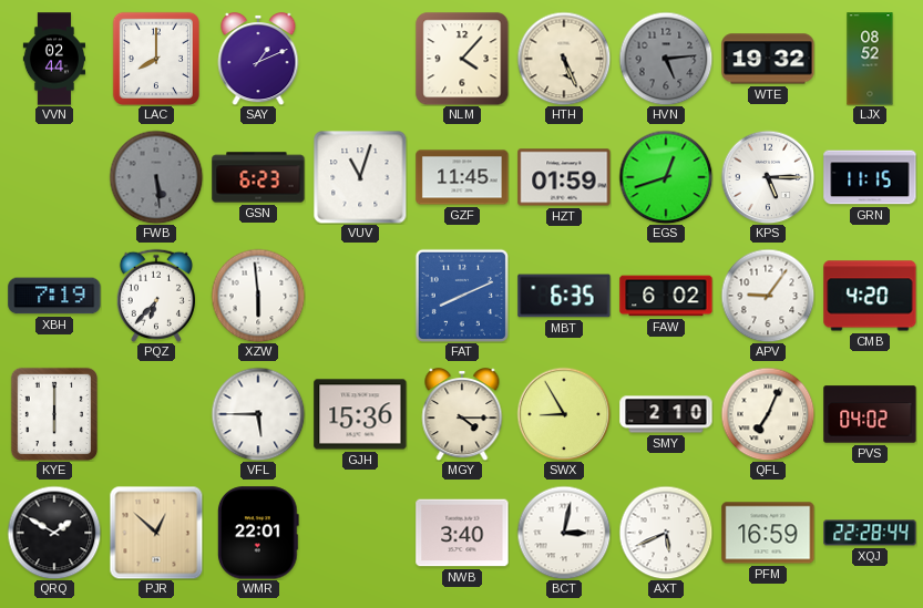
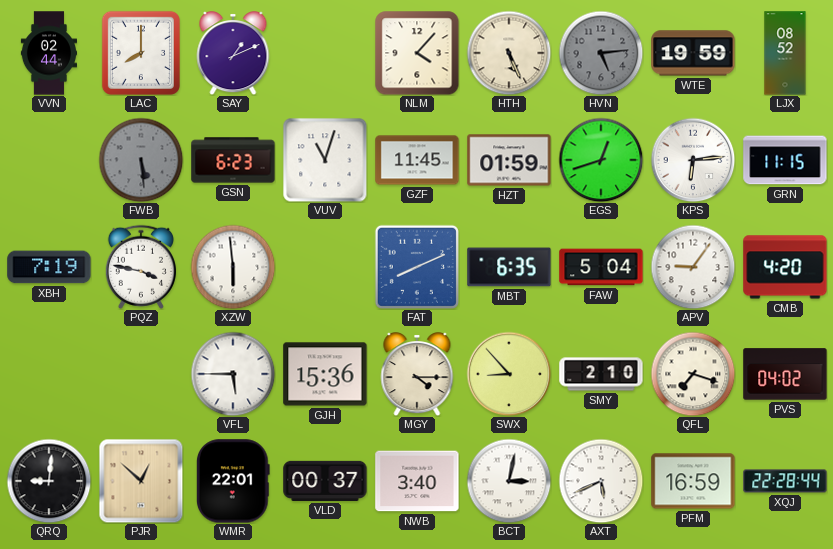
WTE: 19:32 -> 19:59 (693, 53)
KPS: 5:15 -> 6:14 (693, 160)
PQZ: 6:37 -> 3:47 (141, 267)
FAW: 6:02 -> 5:04 (601, 267)
KYE: 6:00 -> none (54, 414)
SWX: 8:55 -> 8:53 (509, 374)
QFL: 7:04 -> 7:18 (693, 374)
QRQ: 1:50 -> 9:01 (49, 481)
VLD: none -> 00:37 (325, 481)
